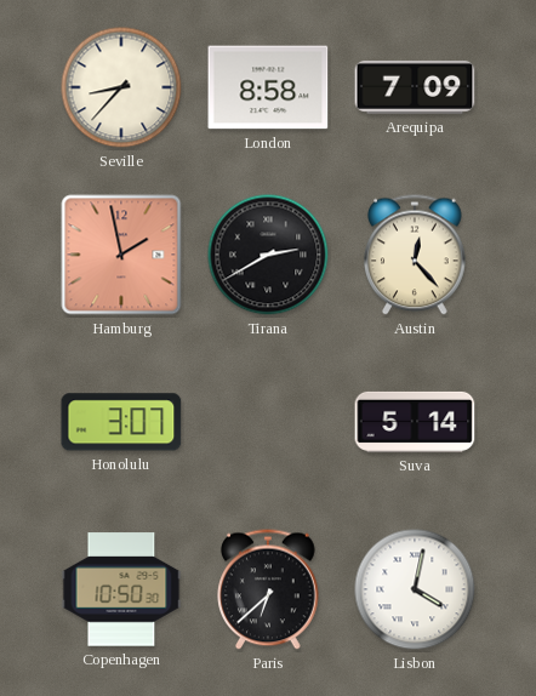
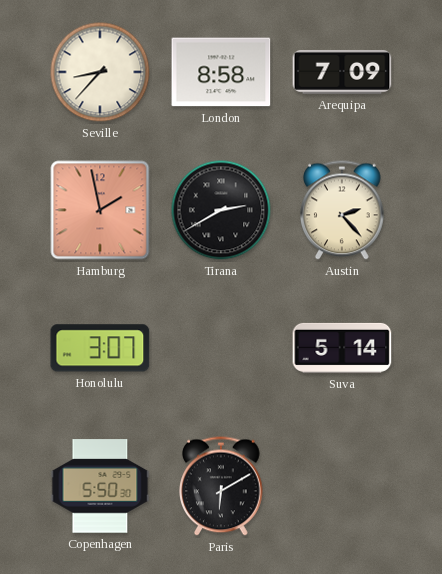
Austin: 12:23 -> 2:23 (343, 210)
Copenhagen: 10:50 -> 5:50 (100, 486)
Paris: 6:38 -> 6:10 (222, 486)
Lisbon: 4:02 -> none (415, 589)
